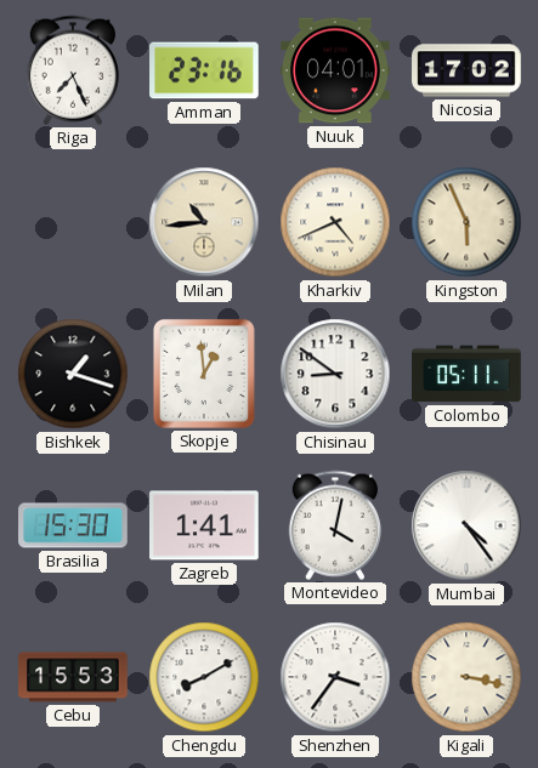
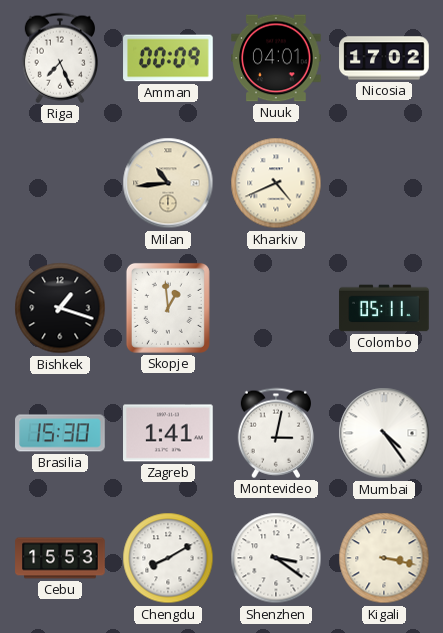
Amman: 23:16 -> 00:09 (168, 58)
Kingston: 5:56 -> none (466, 222)
Chisinau: 8:51 -> none (335, 374)
Montevideo: 4:02 -> 3:02 (275, 433)
Shenzhen: 3:36 -> 3:21 (276, 558)
